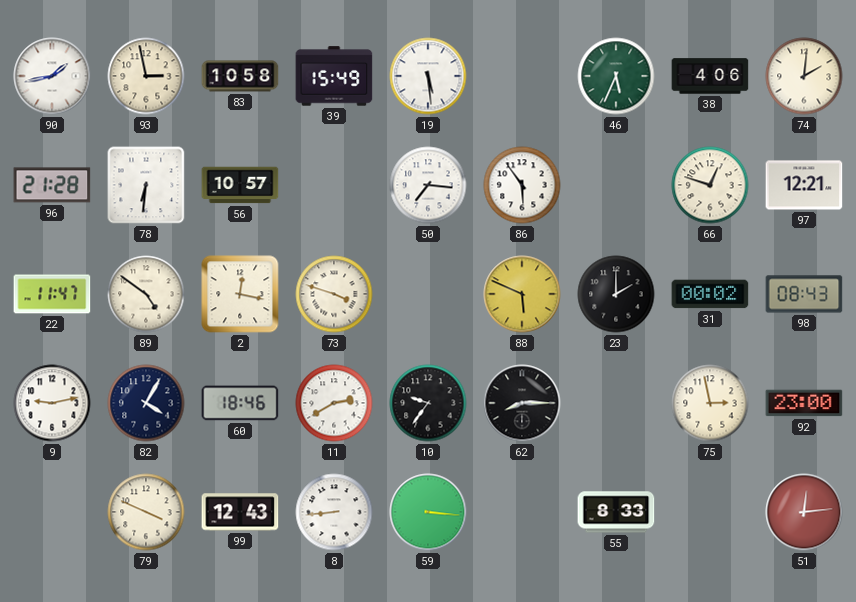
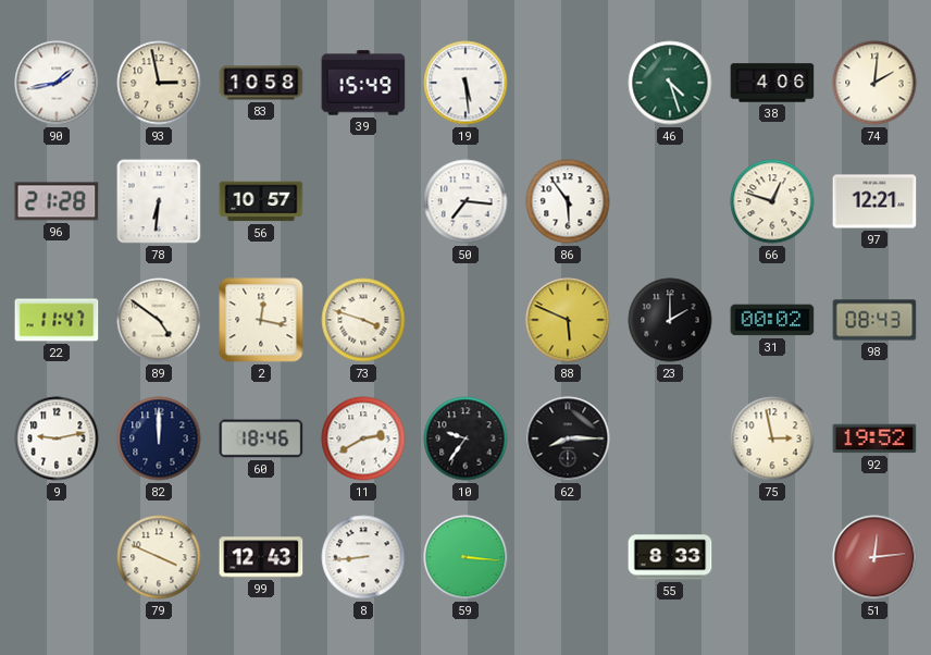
46: 5:34 -> 4:27 (670, 83)
82: 4:05 -> 12:00 (159, 438)
92: 23:00 -> 19:52 (874, 438)
